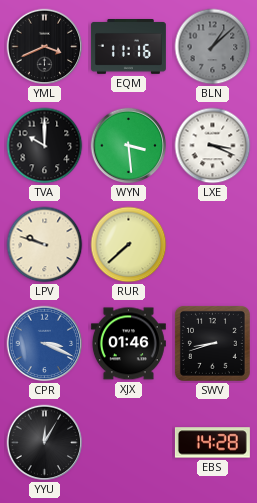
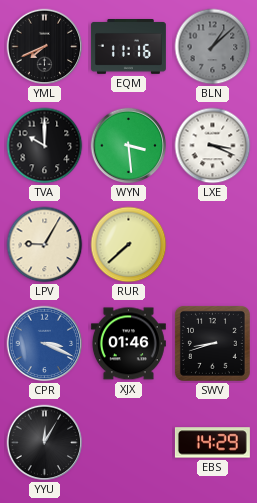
YML: 3:41 -> 7:41 (45, 47)
LPV: 9:48 -> 9:05 (45, 245)
EBS: 14:28 -> 14:29 (212, 443)
